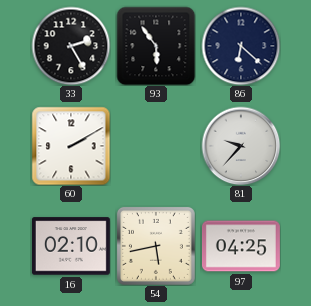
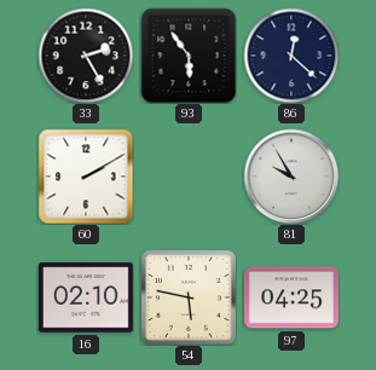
86: 6:22 -> 12:22 (291, 56)
81: 9:37 -> 9:55 (291, 177)
54: 5:43 -> 5:47 (189, 297)
